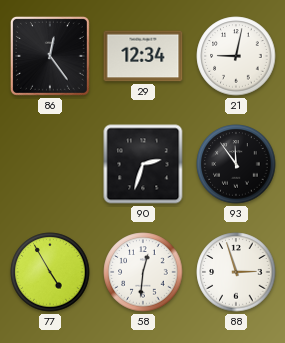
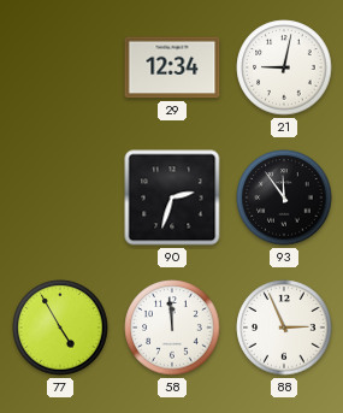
86: 12:24 -> none (50, 56)
58: 12:31 -> 11:59 (172, 328)
88: 2:57 -> 2:56 (284, 328)
